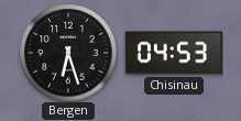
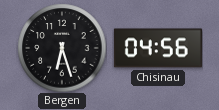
Chisinau: 04:53 -> 04:56 (158, 48)
